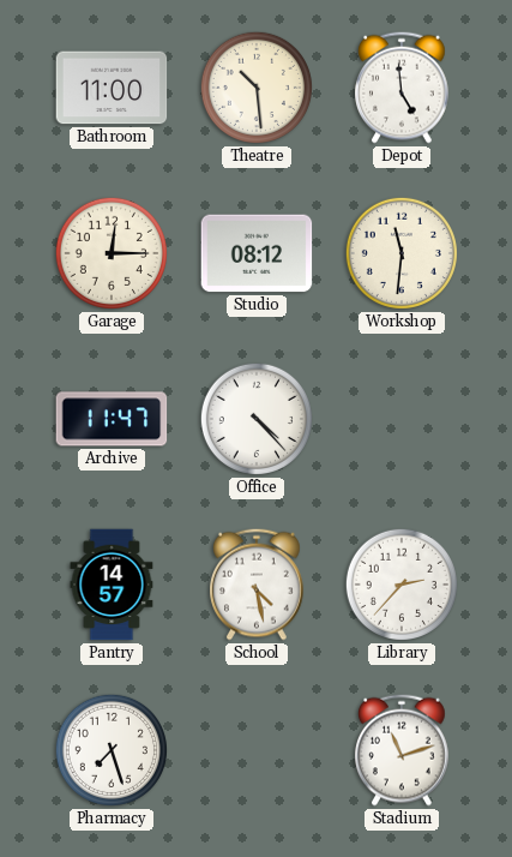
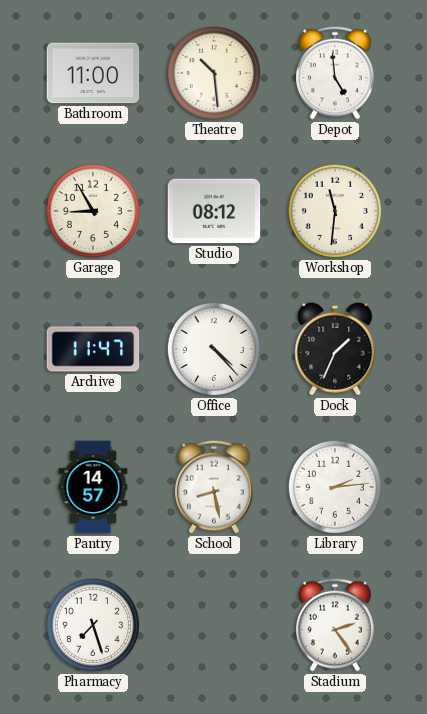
Garage: 12:15 -> 8:55 (93, 211)
Dock: none -> 1:34 (335, 349)
School: 4:28 -> 8:28 (215, 487)
Library: 2:37 -> 2:14 (335, 487)
Stadium: 11:12 -> 2:24 (336, 625)
